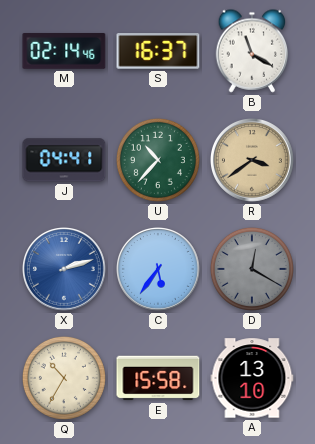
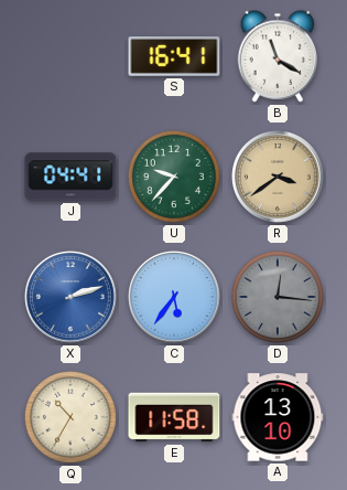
M: 02:14 -> none (64, 51)
S: 16:37 -> 16:41 (174, 56)
U: 10:37 -> 9:37 (174, 177)
D: 12:20 -> 12:16 (278, 297)
E: 15:58 -> 11:58 (174, 417)
